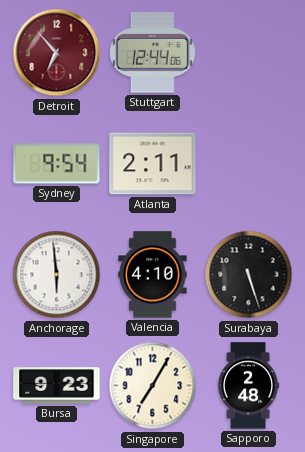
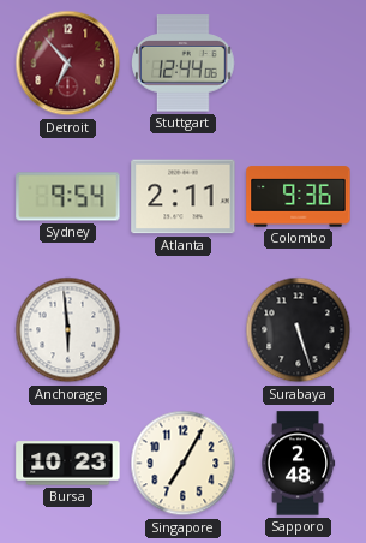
Colombo: none -> 9:36 (299, 197)
Valencia: 4:10 -> none (153, 275)
Bursa: 9:23 -> 10:23 (68, 464)
